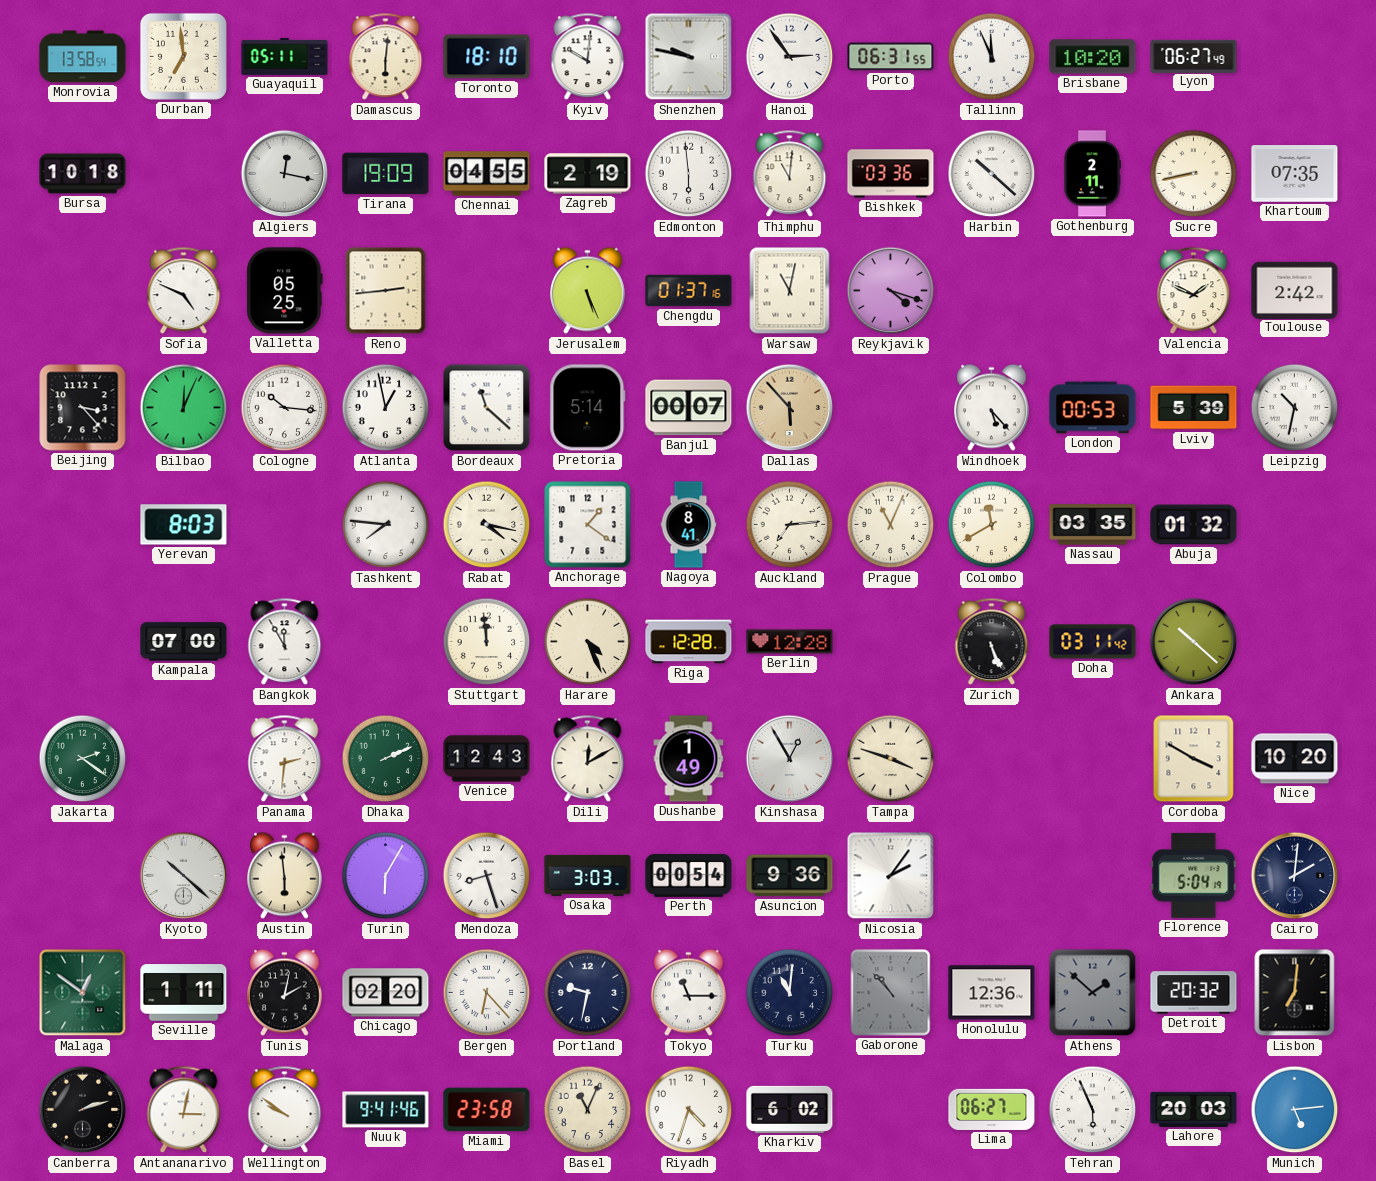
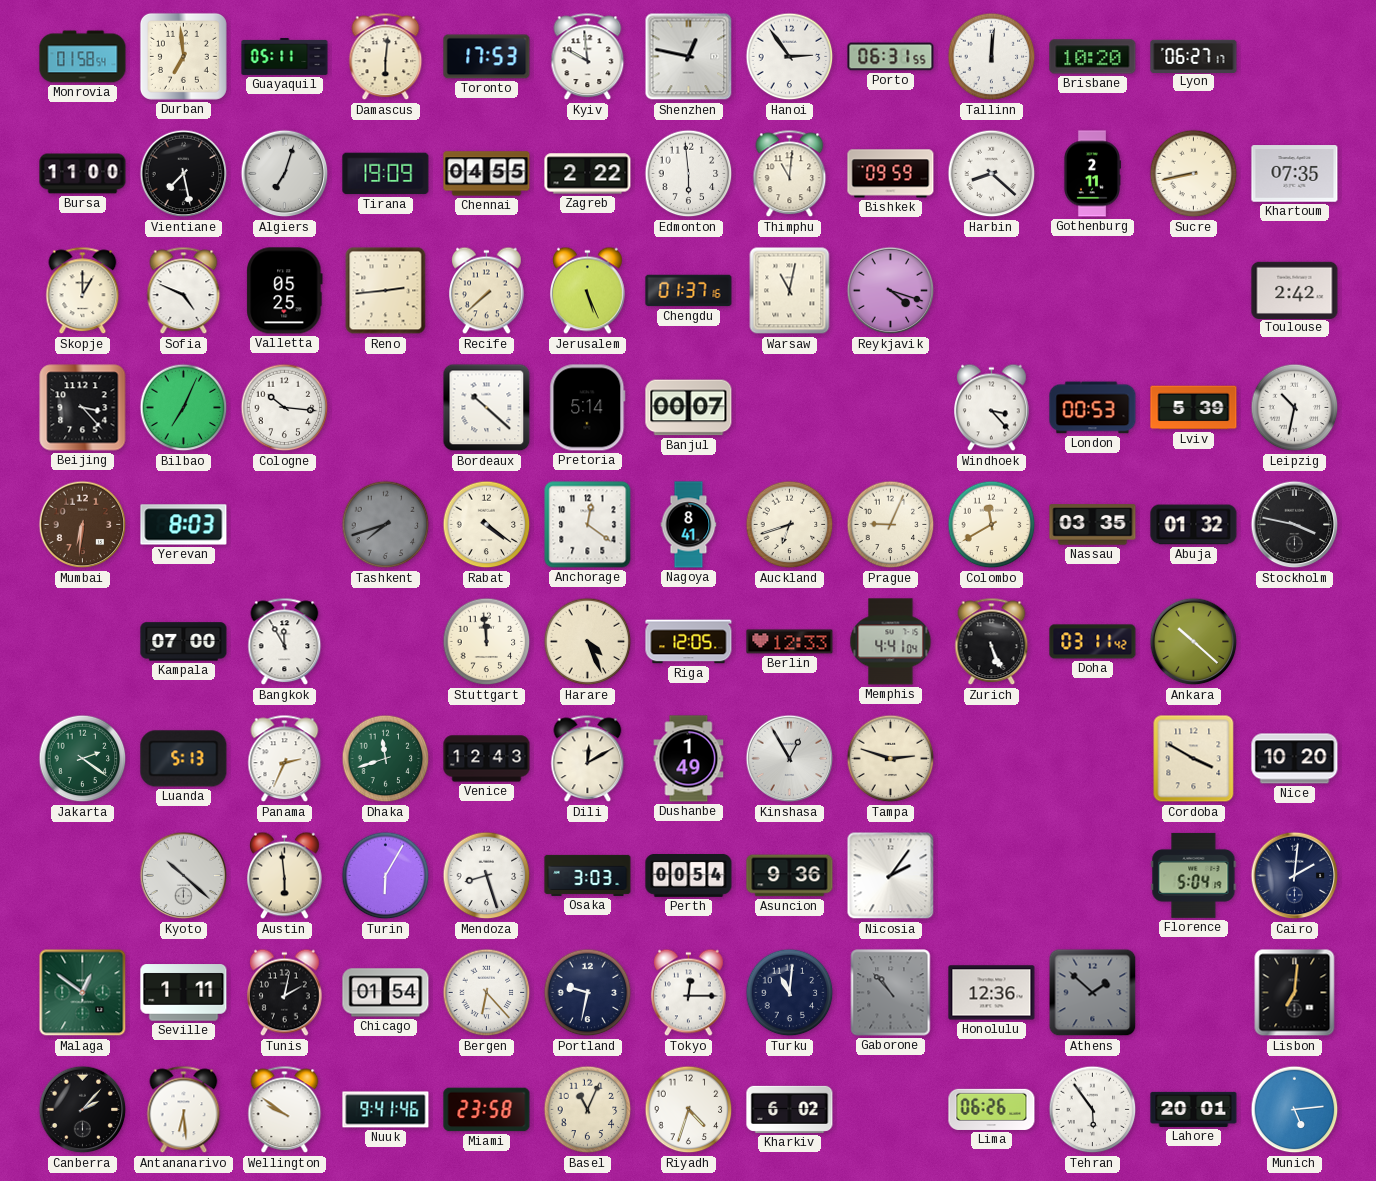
Monrovia: 13:58 -> 01:58 (83, 57)
Toronto: 18:10 -> 17:53 (487, 57)
Kyiv: 10:01 -> 9:59 (588, 57)
Shenzhen: 9:47 -> 12:47 (689, 57)
Tallinn: 11:56 -> 12:01 (992, 57)
Lyon: 06:27:49 -> 06:27:17 (1194, 56)
Bursa: 10:18 -> 11:00 (83, 174)
Vientiane: none -> 7:28 (184, 174)
Algiers: 12:17 -> 7:03 (285, 174)
Zagreb: 2:19 -> 2:22 (588, 174)
Bishkek: 03:36 -> 09:59 (891, 174)
Harbin: 10:22 -> 8:22 (992, 174)
Skopje: none -> 1:00 (83, 291)
Recife: none -> 7:38 (487, 291)
Valencia: 1:49 -> none (1194, 291)
Bilbao: 12:04 -> 7:04 (184, 408)
Atlanta: 12:58 -> none (386, 408)
Bordeaux: 11:22 -> 10:22 (487, 408)
Dallas: 5:53 -> none (790, 408)
Windhoek: 5:23 -> 3:23 (992, 408)
Mumbai: none -> 6:31 (83, 525)
Tashkent: 7:46 -> 7:42 (386, 525)
Tashkent dial: white -> grey (386, 525)
Rabat: 4:17 -> 4:21 (487, 525)
Anchorage: 1:21 -> 12:21 (588, 525)
Auckland: 7:14 -> 6:42 (790, 525)
Prague: 11:04 -> 9:04 (891, 525)
Stockholm: none -> 3:47 (1295, 525)
Riga: 12:28 -> 12:05 (689, 642)
Berlin: 12:28 -> 12:33 (790, 642)
Memphis: none -> 4:41 (891, 642)
Luanda: none -> 5:13 (184, 759)
Panama: 2:31 -> 2:34 (285, 759)
Dhaka: 2:11 -> 11:42 (386, 759)
Tampa: 3:48 -> 2:48 (891, 759)
Chicago: 02:20 -> 01:54 (386, 993)
Tokyo: 11:15 -> 12:15 (689, 993)
Detroit: 20:32 -> none (1194, 993)
Canberra: 2:12 -> 2:07 (83, 1110)
Antananarivo: 3:02 -> 6:29 (184, 1110)
Lima: 06:27 -> 06:26 (992, 1109)
Tehran: 5:56 -> 5:54 (1093, 1110)
Lahore: 20:03 -> 20:01 (1194, 1109)
